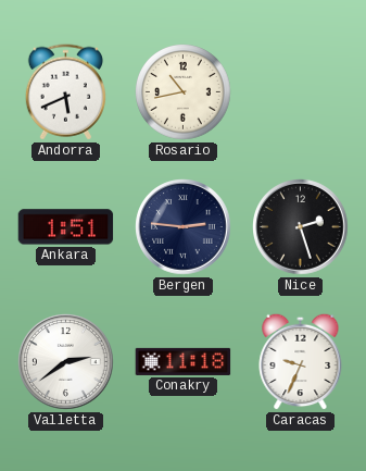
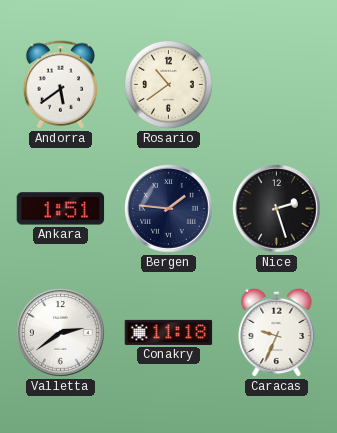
Andorra: 5:41 -> 5:39 (60, 85)
Rosario: 10:43 -> 10:39 (169, 85)
Bergen: 2:46 -> 1:46 (169, 209)
